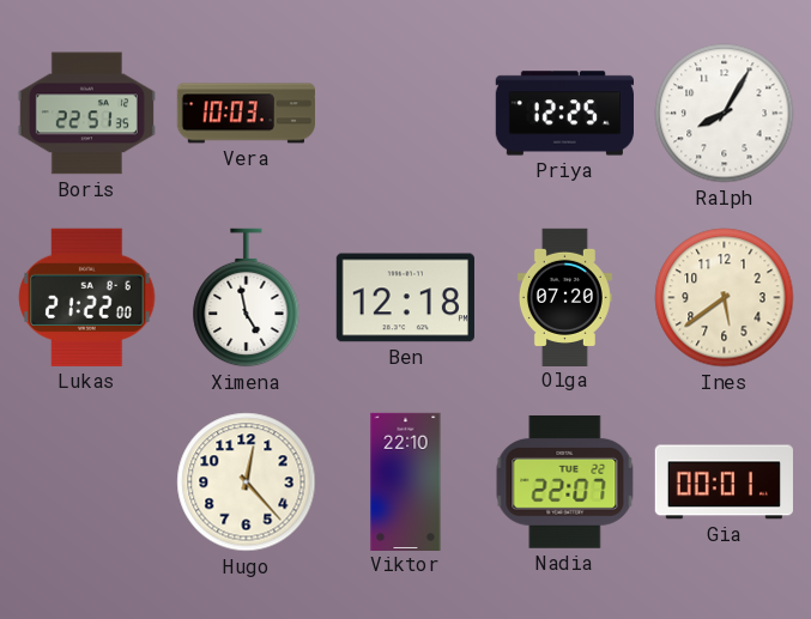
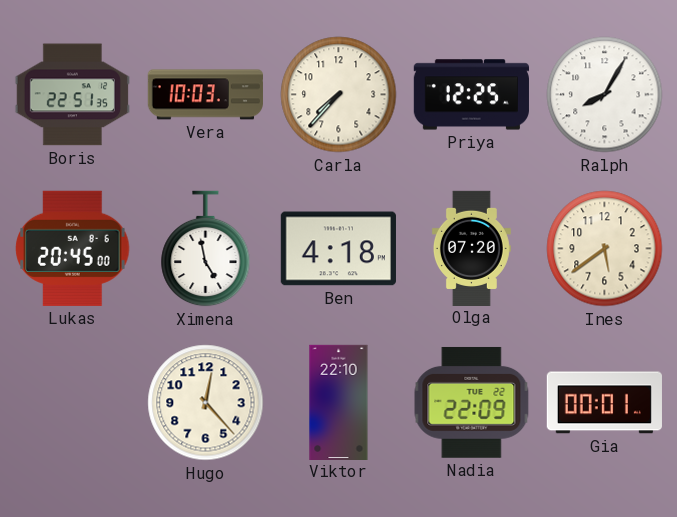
Carla: none -> 7:37 (339, 95)
Lukas: 21:22 -> 20:45 (73, 248)
Ben: 12:18 -> 4:18 (338, 249)
Nadia: 22:07 -> 22:09 (472, 402)
